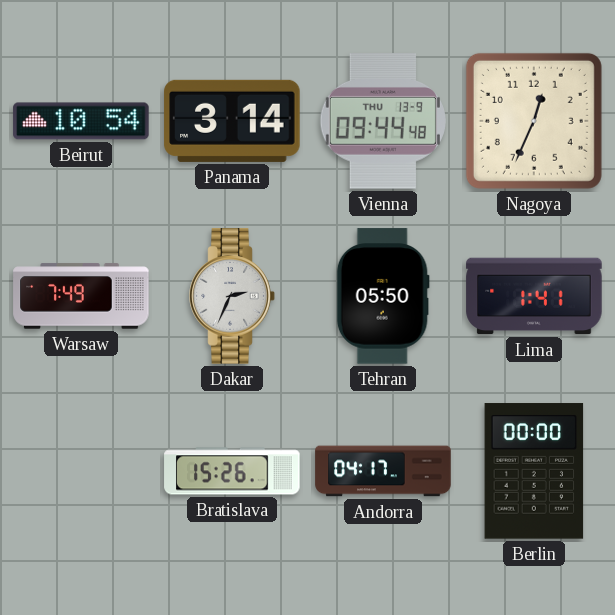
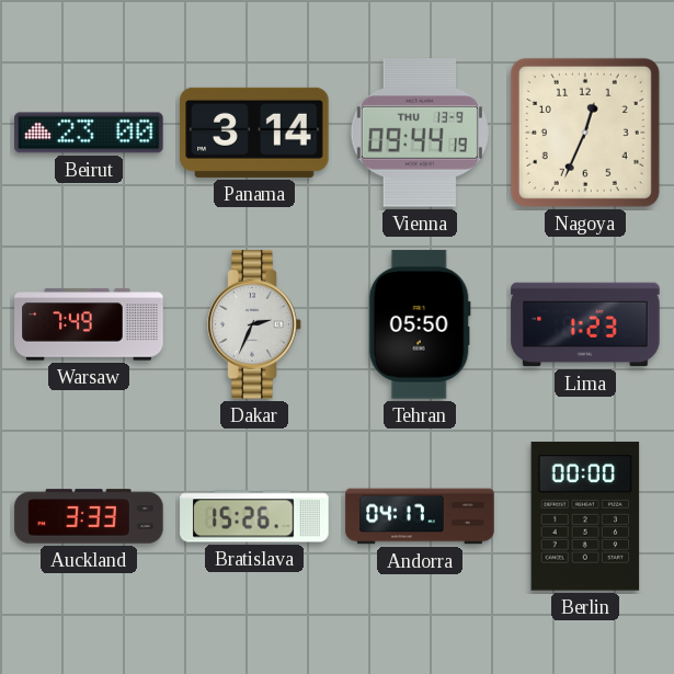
Beirut: 10:54 -> 23:00 (89, 133)
Vienna: 09:44:48 -> 09:44:19 (420, 133)
Lima: 1:41 -> 1:23 (585, 324)
Auckland: none -> 3:33 (89, 516)
